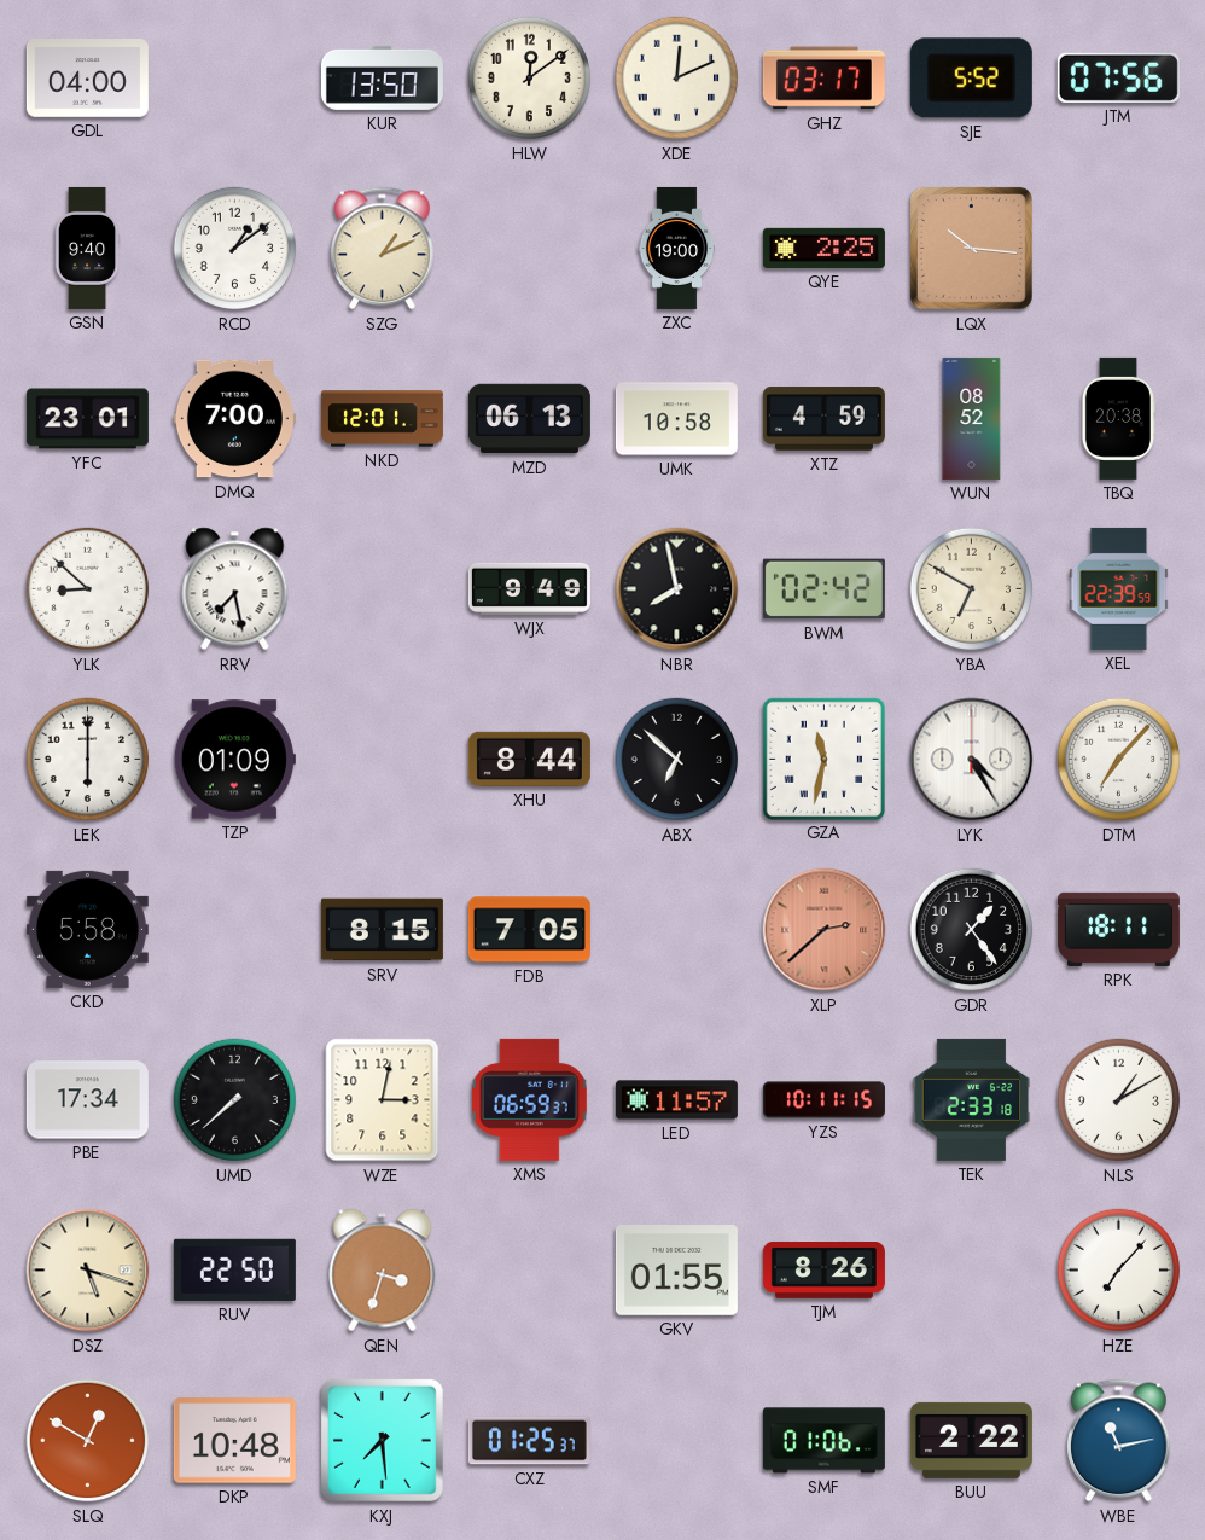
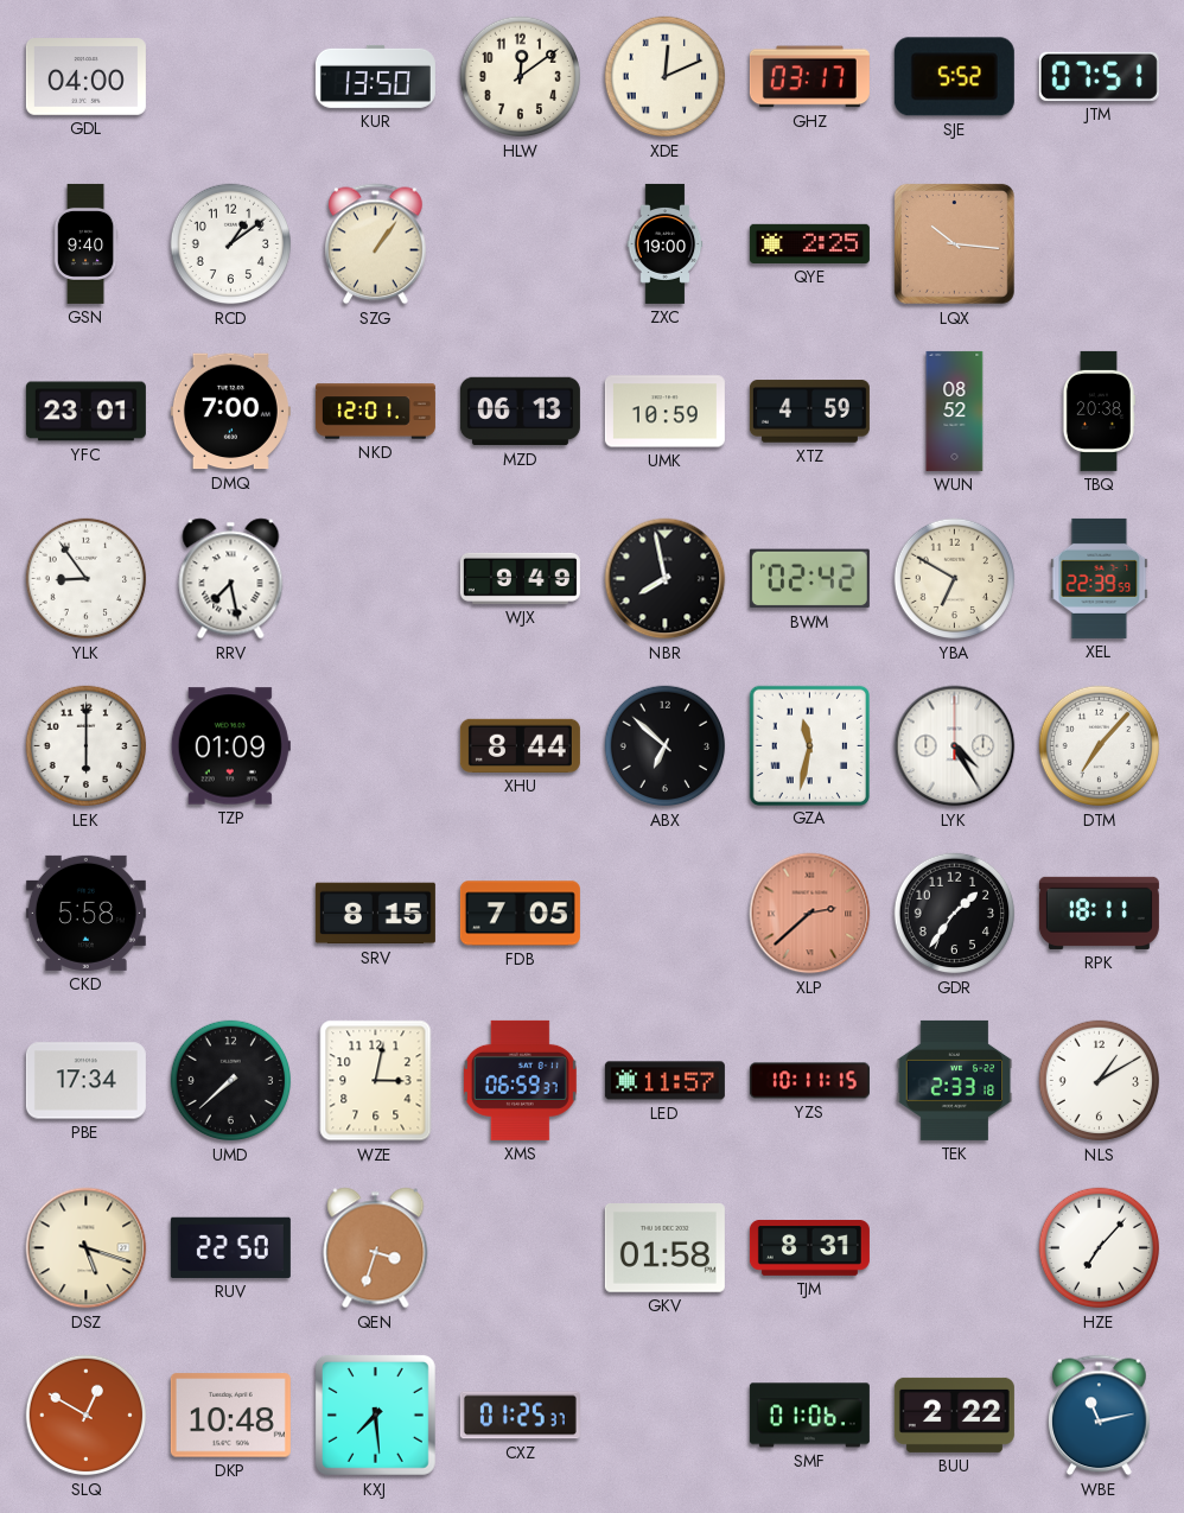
JTM: 07:56 -> 07:51 (1099, 76)
SZG: 1:11 -> 1:06 (376, 244)
UMK: 10:58 -> 10:59 (664, 412)
YLK: 8:52 -> 8:54 (87, 579)
GDR: 1:24 -> 1:36 (955, 914)
GKV: 01:55 -> 01:58 (664, 1248)
TJM: 8:26 -> 8:31 (809, 1248)
